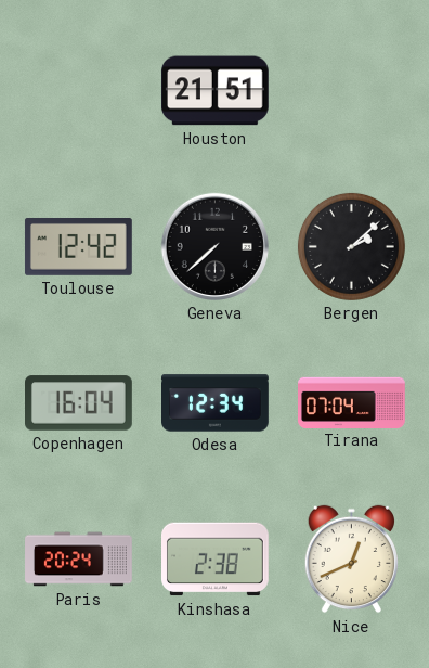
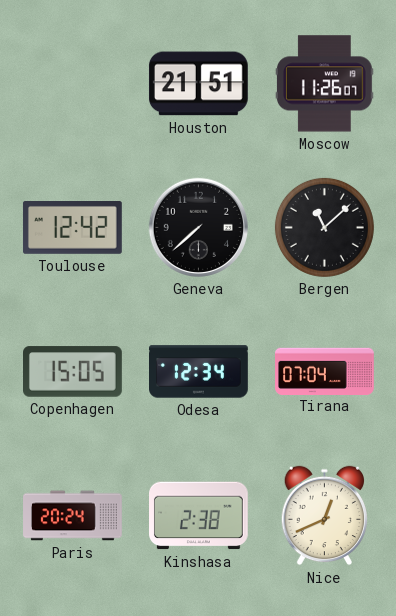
Moscow: none -> 11:26 (324, 84)
Bergen: 2:08 -> 11:08 (324, 227)
Copenhagen: 16:04 -> 15:05 (73, 372)
